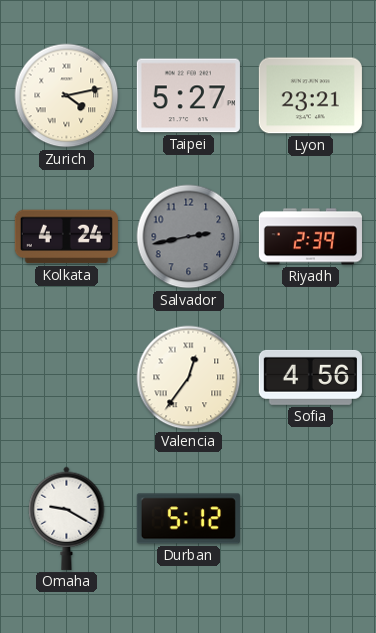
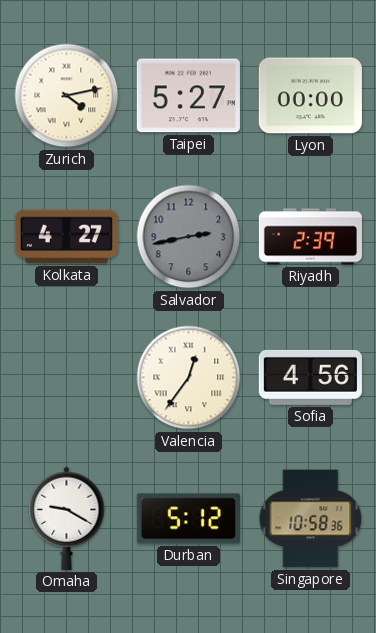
Lyon: 23:21 -> 00:00 (310, 96)
Kolkata: 4:24 -> 4:27 (66, 237)
Singapore: none -> 10:58 (311, 519)
